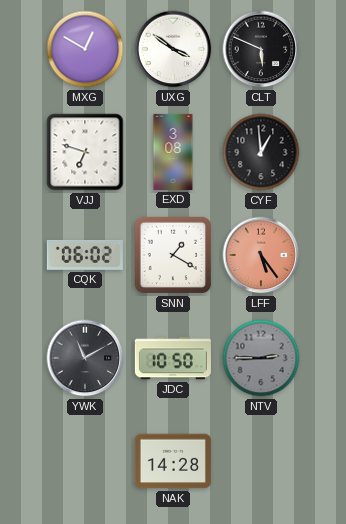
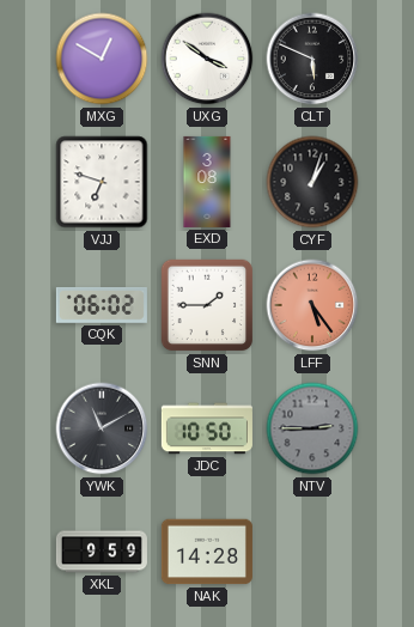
CYF: 12:59 -> 1:03 (312, 182)
SNN: 1:20 -> 1:45 (207, 305)
XKL: none -> 9:59 (102, 552)
